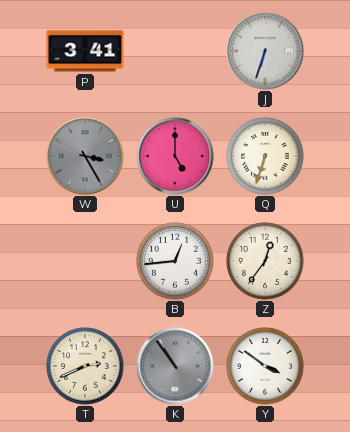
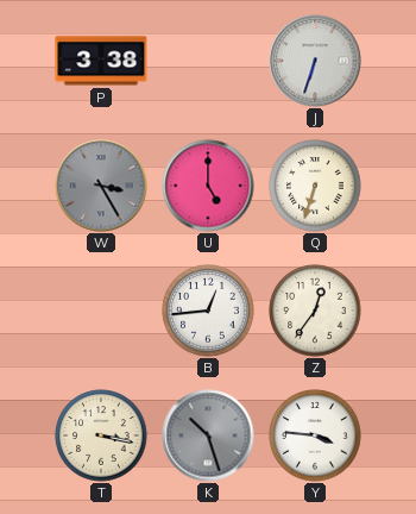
P: 3:41 -> 3:38 (101, 61)
T: 2:41 -> 3:17 (101, 435)
K: 10:54 -> 10:27 (208, 435)
Y: 3:51 -> 3:46 (315, 435)
